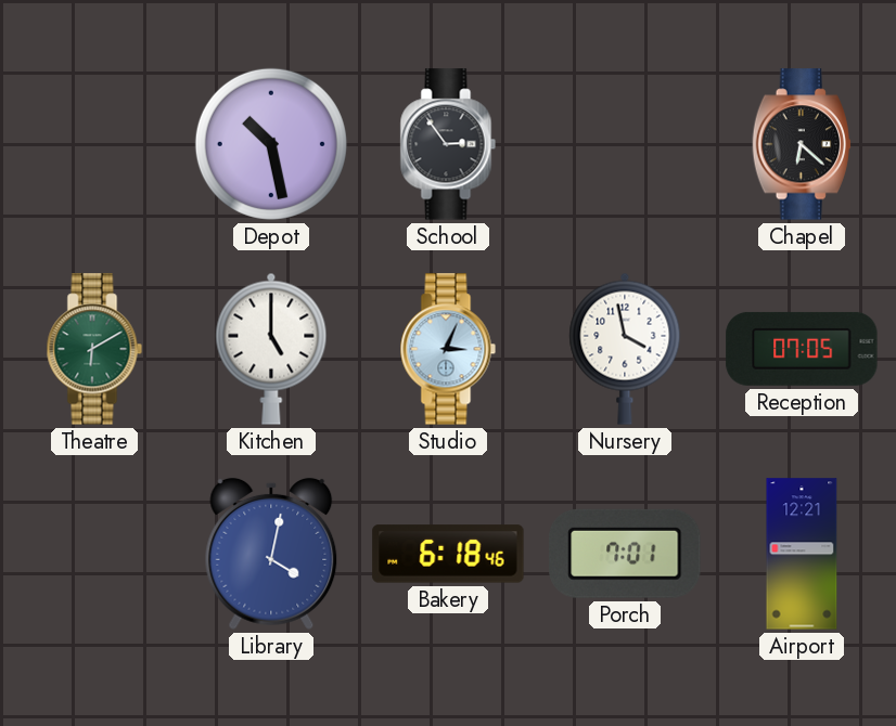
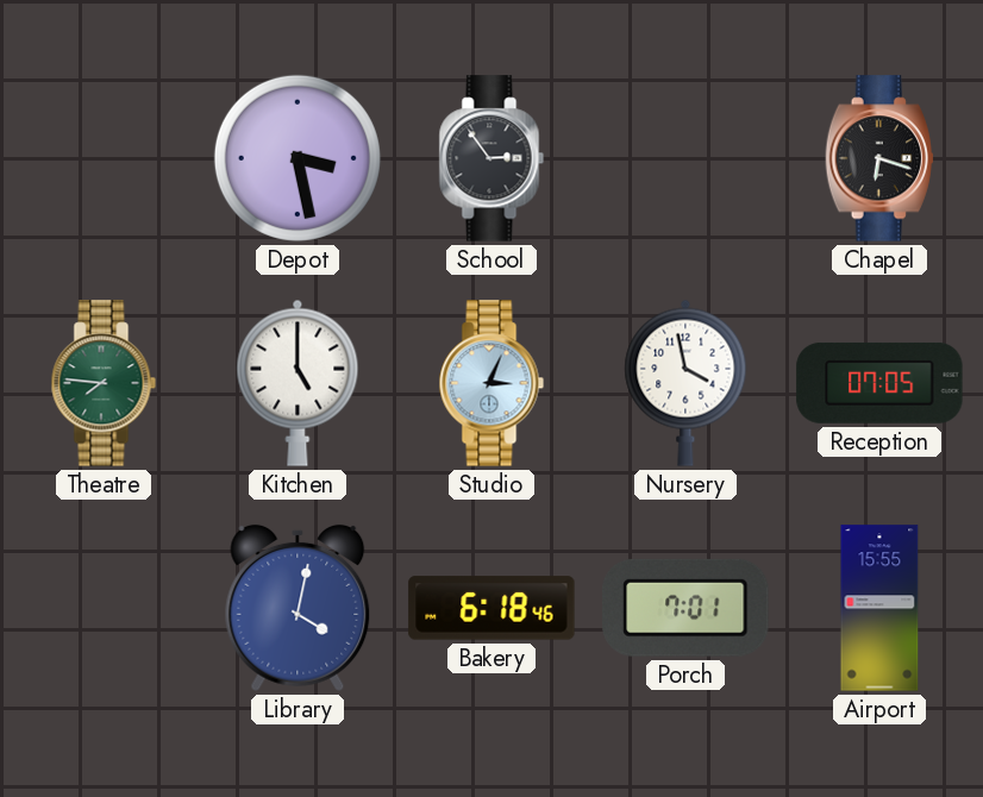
Depot: 10:28 -> 3:28 (298, 158)
Chapel: 6:22 -> 6:18 (879, 158)
Theatre: 6:10 -> 7:46 (104, 383)
Airport: 12:21 -> 15:55 (879, 608)
